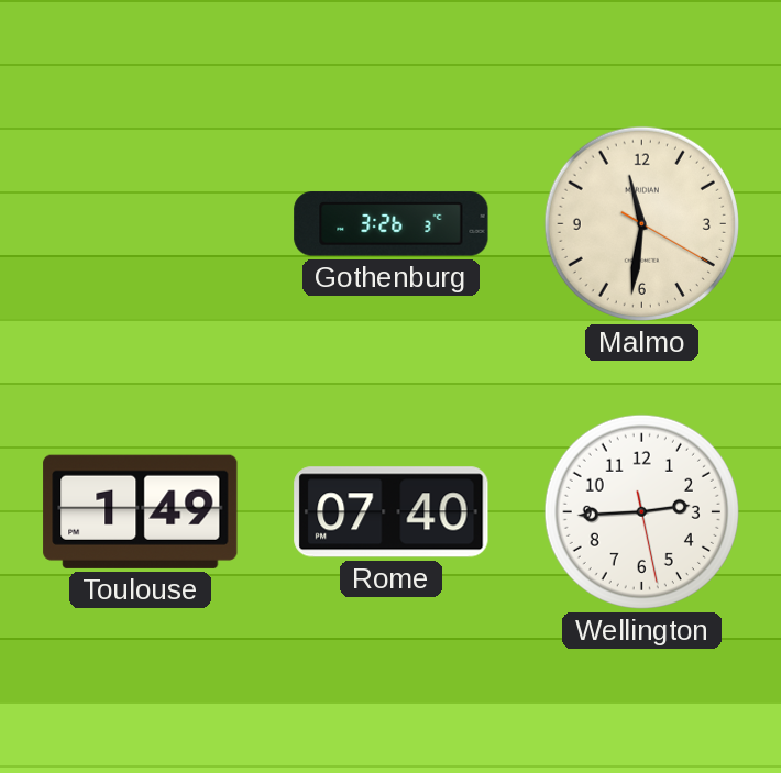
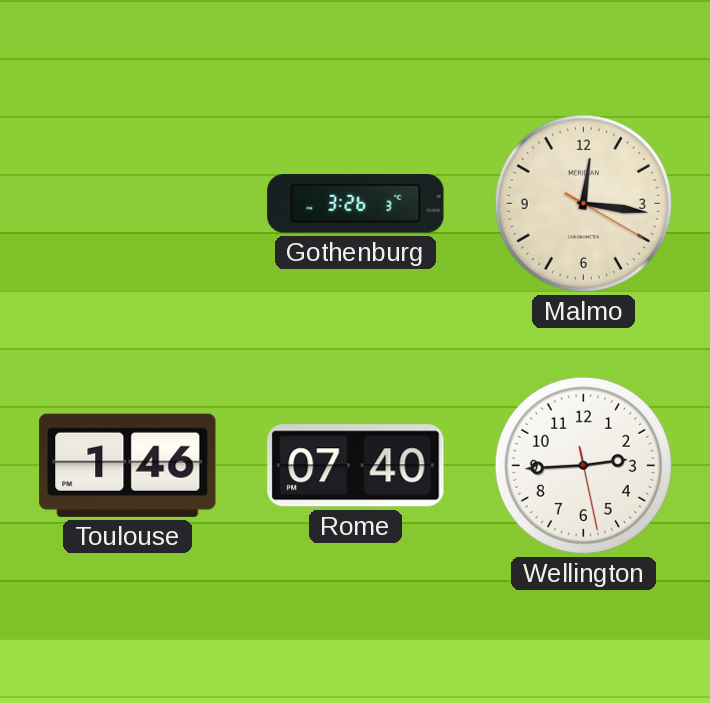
Malmo: 11:31 -> 12:16 (583, 203)
Toulouse: 1:49 -> 1:46 (128, 465)
